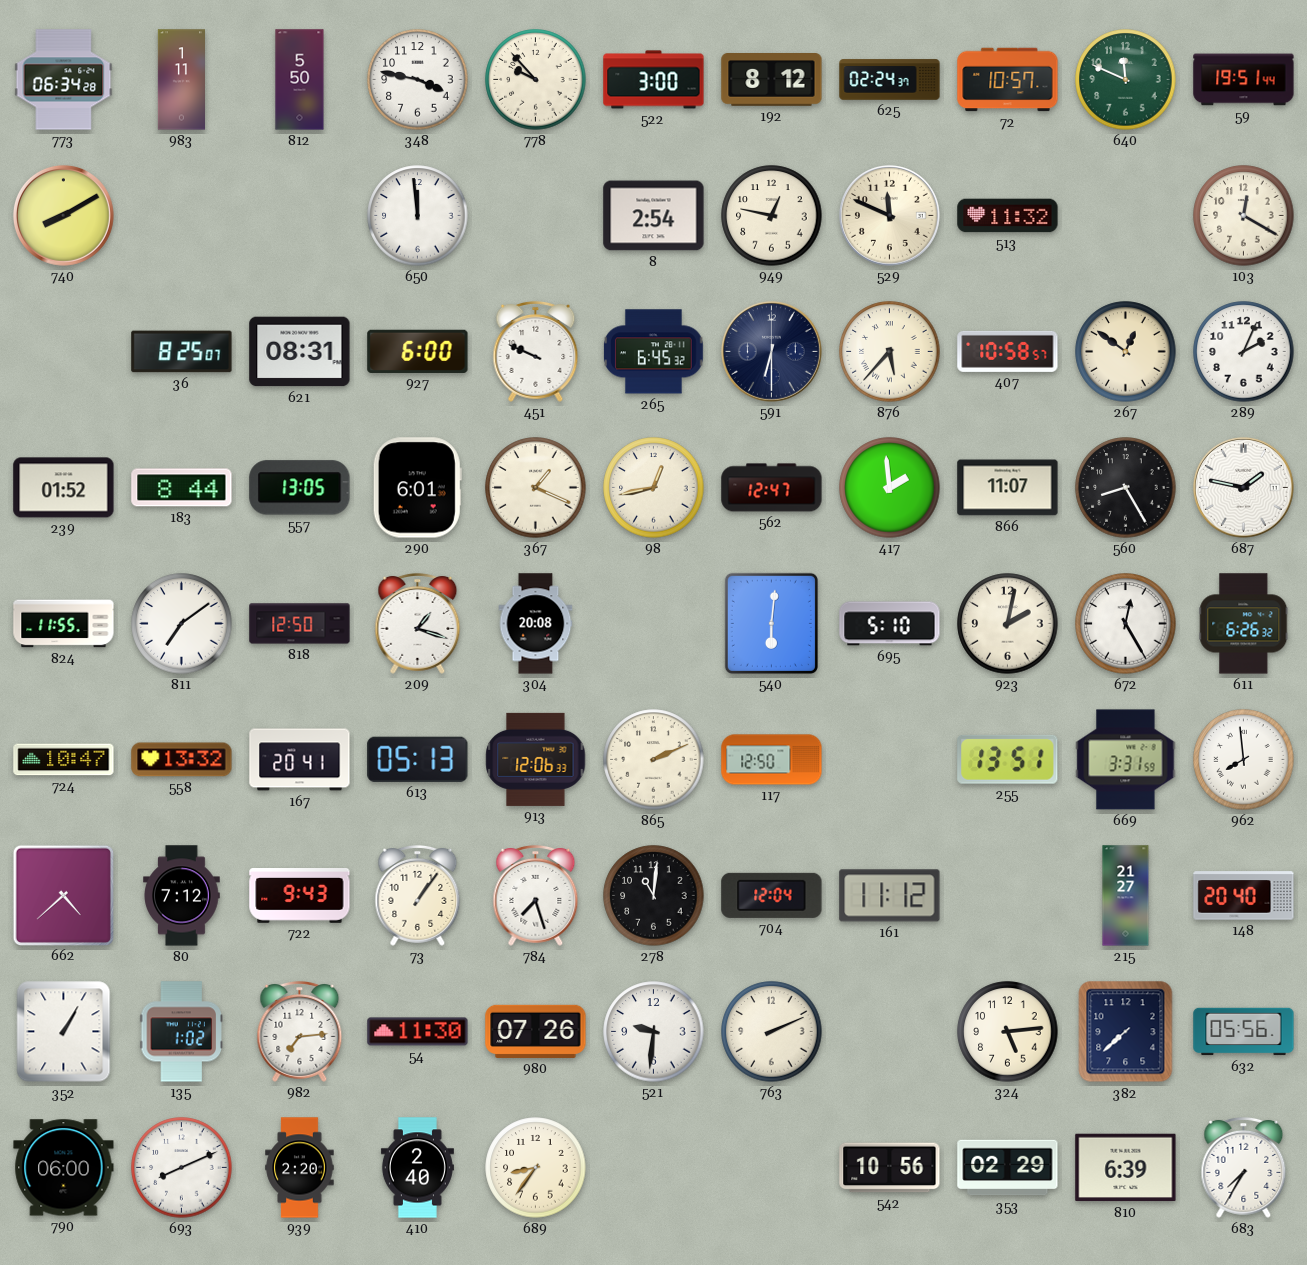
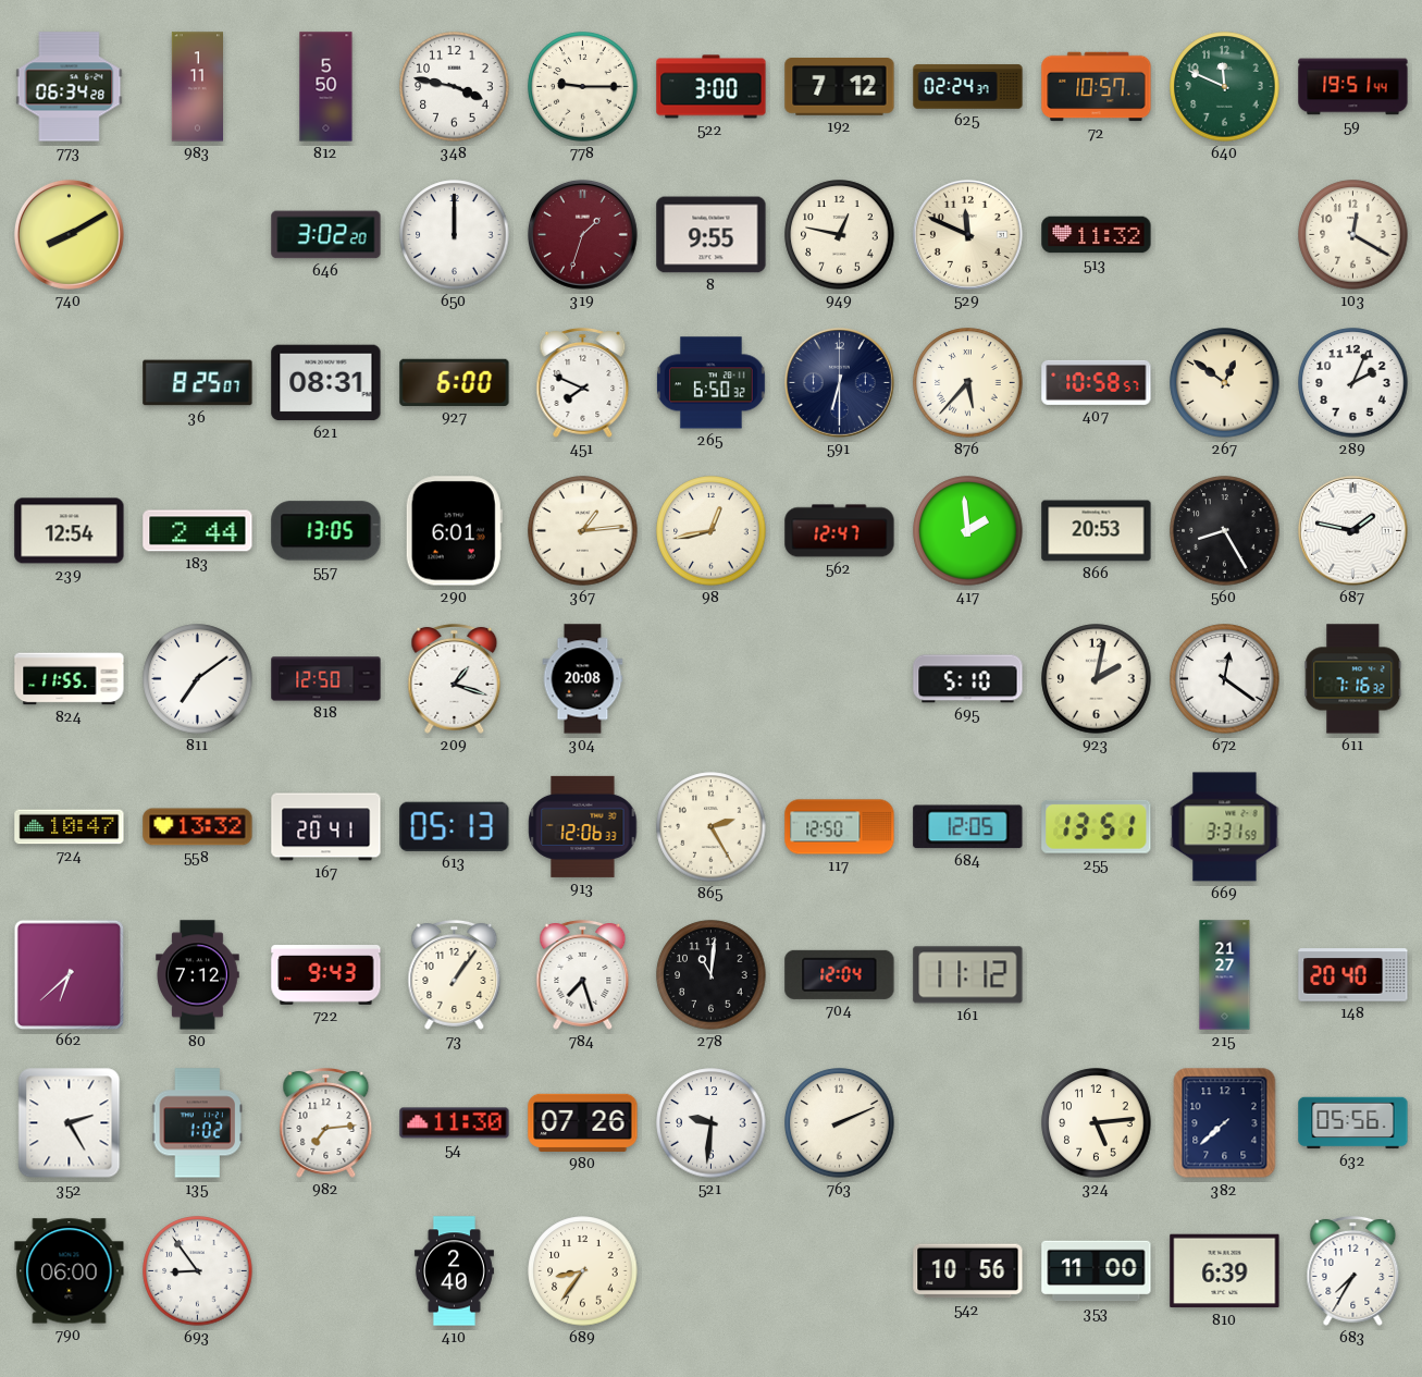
778: 9:53 -> 9:15 (583, 87)
192: 8:12 -> 7:12 (840, 87)
646: none -> 3:02 (326, 235)
650: 11:59 -> 12:00 (455, 235)
319: none -> 1:33 (582, 234)
8: 2:54 -> 9:55 (712, 235)
451: 9:49 -> 7:49 (583, 382)
265: 6:45 -> 6:50 (712, 383)
239: 01:52 -> 12:54 (70, 531)
183: 8:44 -> 2:44 (198, 531)
367: 1:19 -> 1:14 (583, 531)
866: 11:07 -> 20:53 (1097, 531)
540: 6:01 -> none (771, 623)
672: 12:25 -> 12:21 (1225, 679)
611: 6:26 -> 7:16 (1353, 679)
865: 2:11 -> 2:25 (712, 827)
684: none -> 12:05 (968, 827)
962: 7:59 -> none (1244, 760)
662: 4:38 -> 6:38 (69, 974)
352: 1:05 -> 2:25 (70, 1123)
693: 8:11 -> 8:54 (198, 1271)
939: 2:20 -> none (300, 1168)
353: 02:29 -> 11:00 (1097, 1271)
